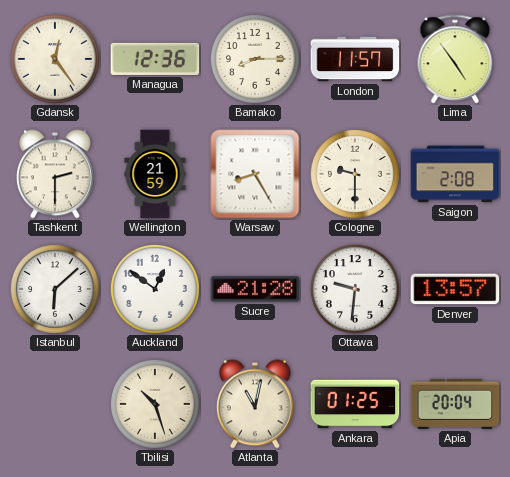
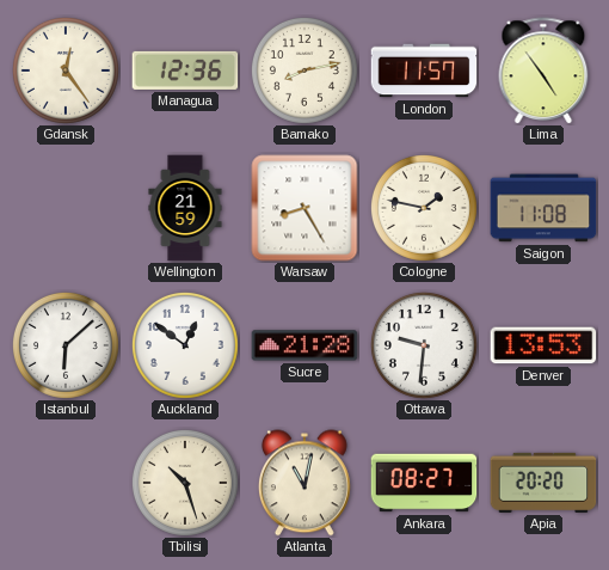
Bamako: 8:15 -> 8:13 (304, 71)
Tashkent: 2:30 -> none (55, 174)
Cologne: 9:30 -> 1:47 (424, 208)
Saigon: 2:08 -> 11:08 (543, 208)
Denver: 13:57 -> 13:53 (543, 345)
Ankara: 01:25 -> 08:27 (424, 483)
Apia: 20:04 -> 20:20 (543, 483)
